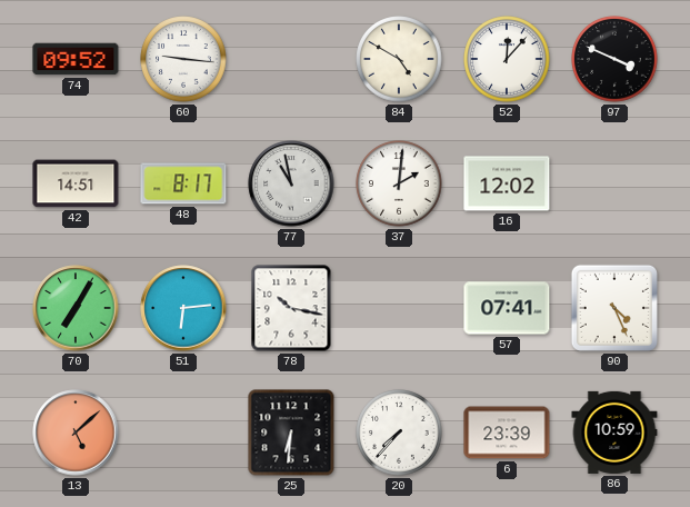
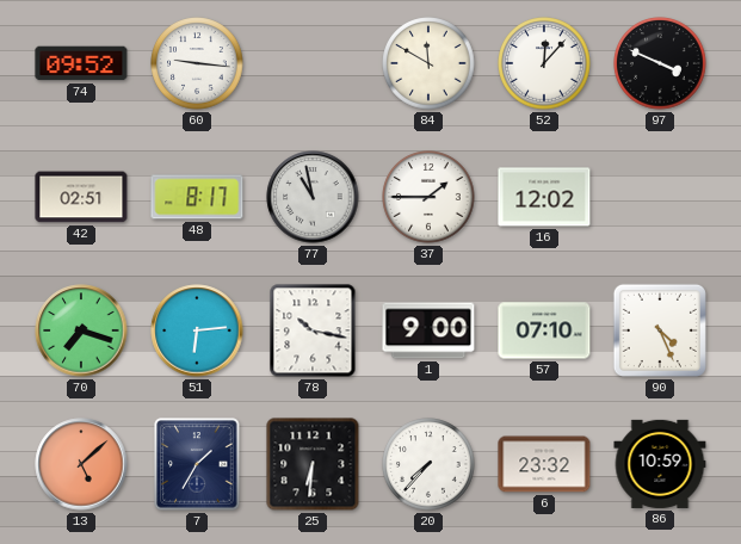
84: 4:50 -> 11:50 (428, 63)
42: 14:51 -> 02:51 (81, 197)
37: 2:01 -> 1:45 (428, 197)
70: 7:05 -> 7:18 (81, 330)
1: none -> 9:00 (428, 330)
57: 07:41 -> 07:10 (544, 330)
7: none -> 1:35 (197, 464)
6: 23:39 -> 23:32 (544, 464)
